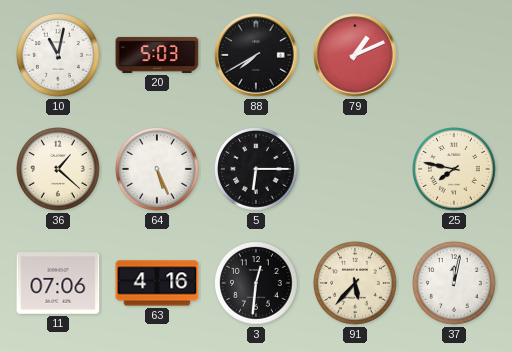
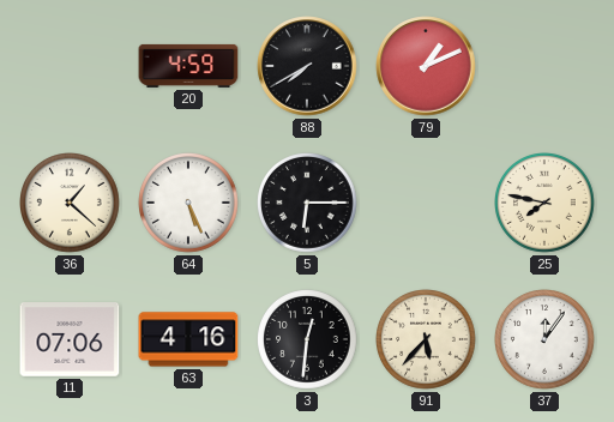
10: 11:02 -> none (59, 56)
20: 5:03 -> 4:59 (188, 66)
37: 12:02 -> 12:06 (546, 340)
